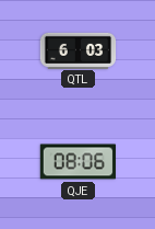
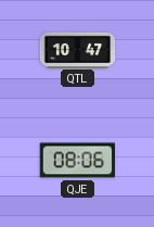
QTL: 6:03 -> 10:47 (78, 50)
